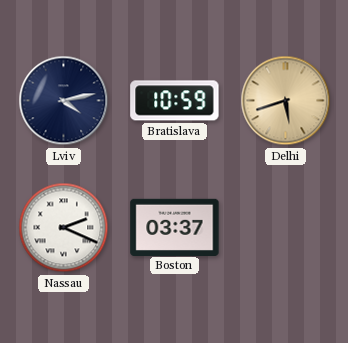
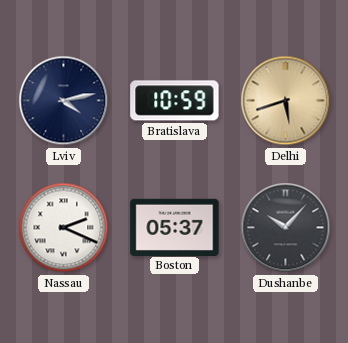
Boston: 03:37 -> 05:37 (175, 227)
Dushanbe: none -> 10:07 (286, 228)
